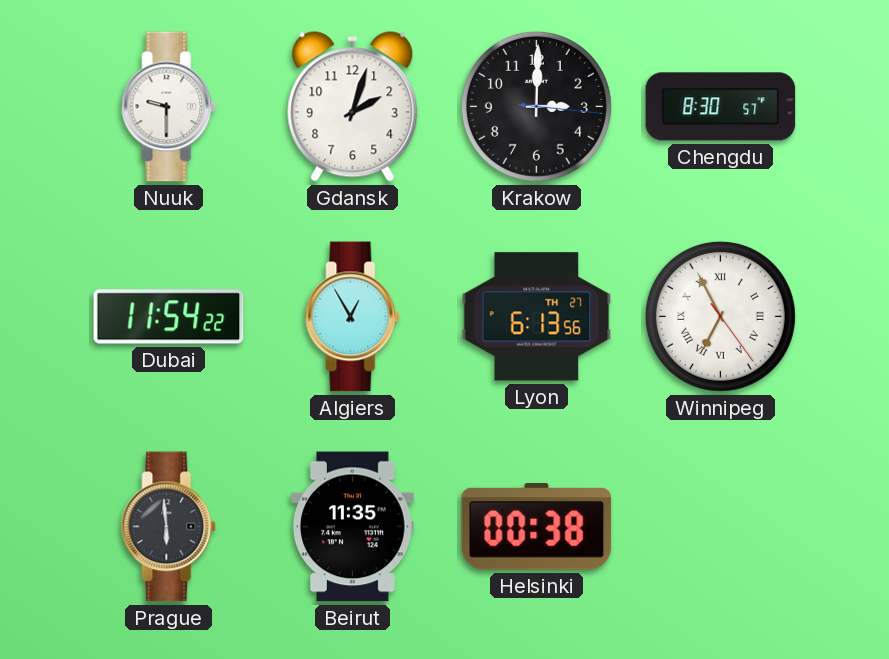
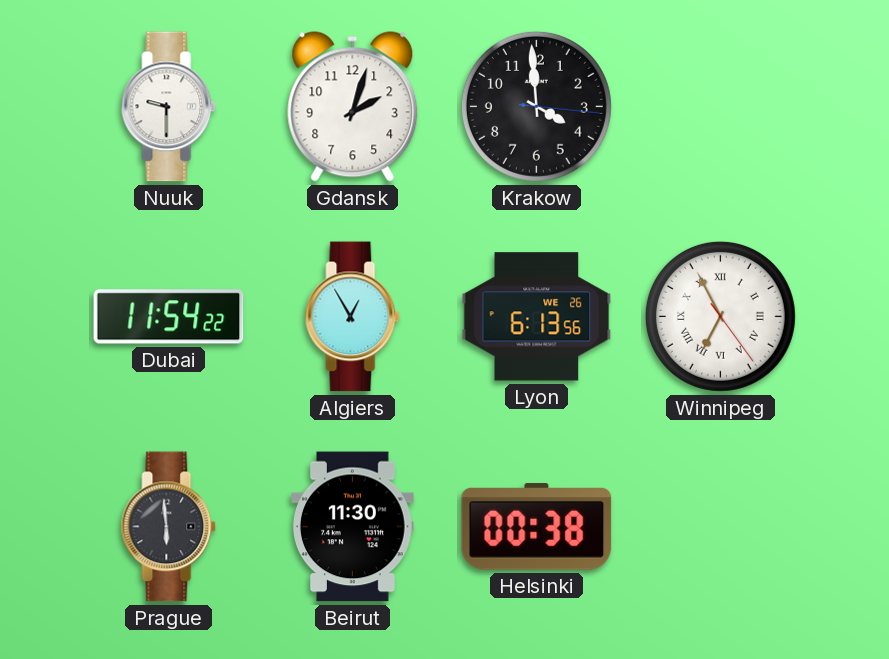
Krakow: 3:00 -> 3:59 (536, 106)
Chengdu: 8:30 -> none (721, 107)
Lyon date: TH 27 -> WE 26 (537, 317)
Beirut: 11:35 -> 11:30 (353, 527)
